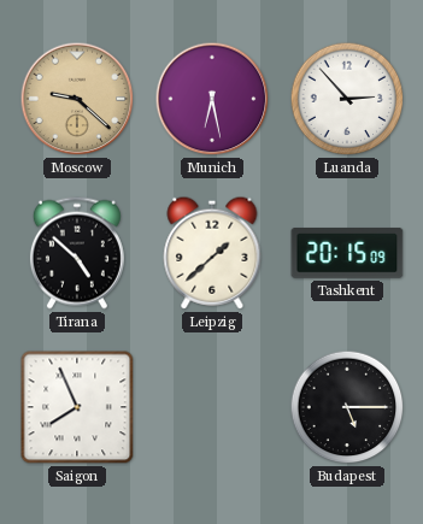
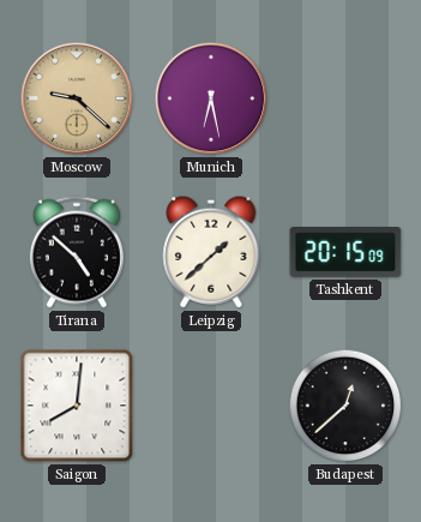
Luanda: 2:53 -> none (347, 99)
Saigon: 7:56 -> 8:01 (77, 406)
Budapest: 5:15 -> 12:38 (345, 406)
